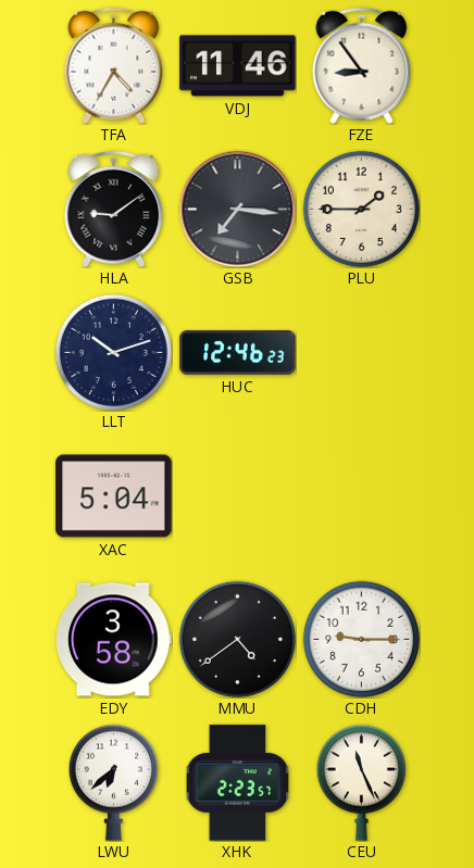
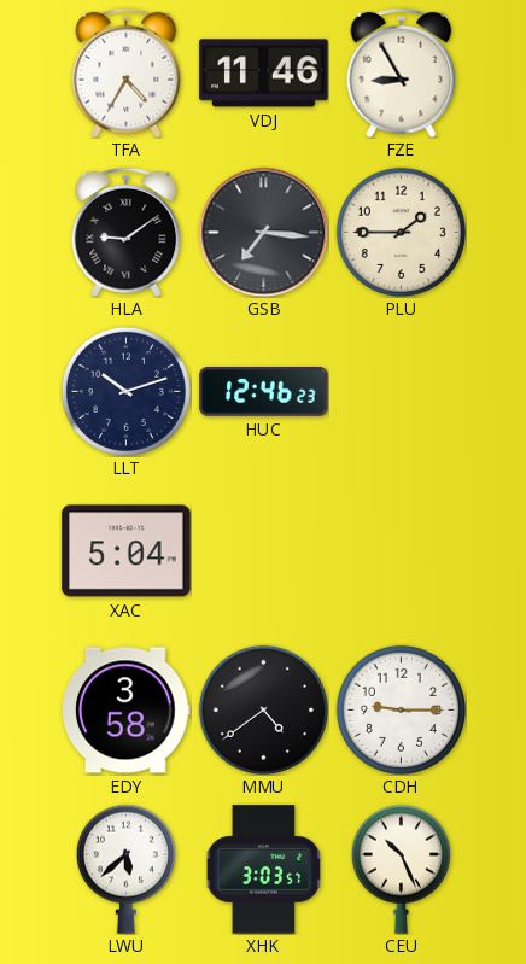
FZE: 8:54 -> 8:55 (402, 72)
LWU: 6:38 -> 5:38 (125, 869)
XHK: 2:23 -> 3:03 (264, 870)
CEU: 11:26 -> 10:26 (401, 869)
